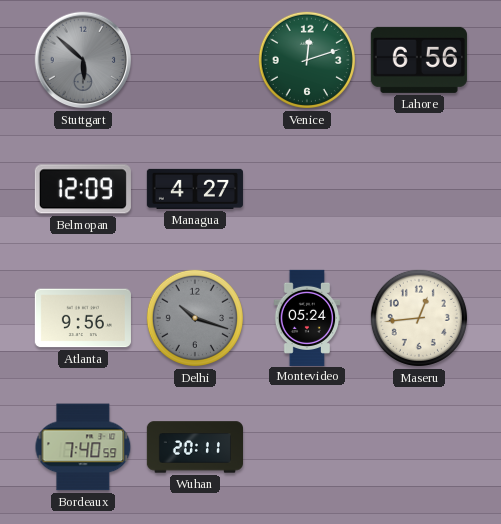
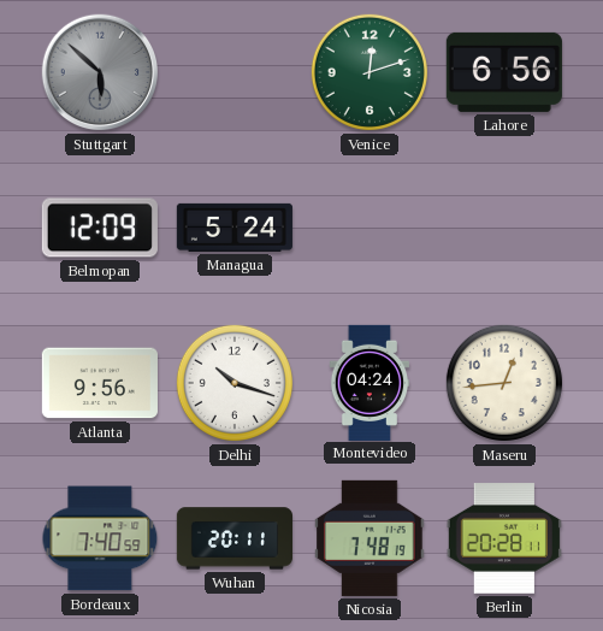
Managua: 4:27 -> 5:24 (235, 228)
Delhi dial: grey -> white (235, 383)
Montevideo: 05:24 -> 04:24 (370, 382)
Nicosia: none -> 7:48 (370, 538)
Berlin: none -> 20:28 (504, 539)
